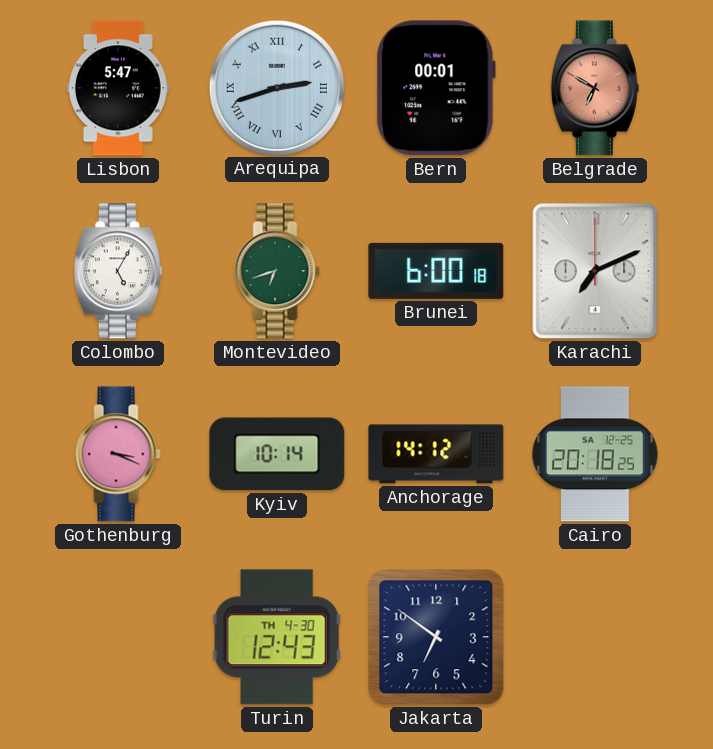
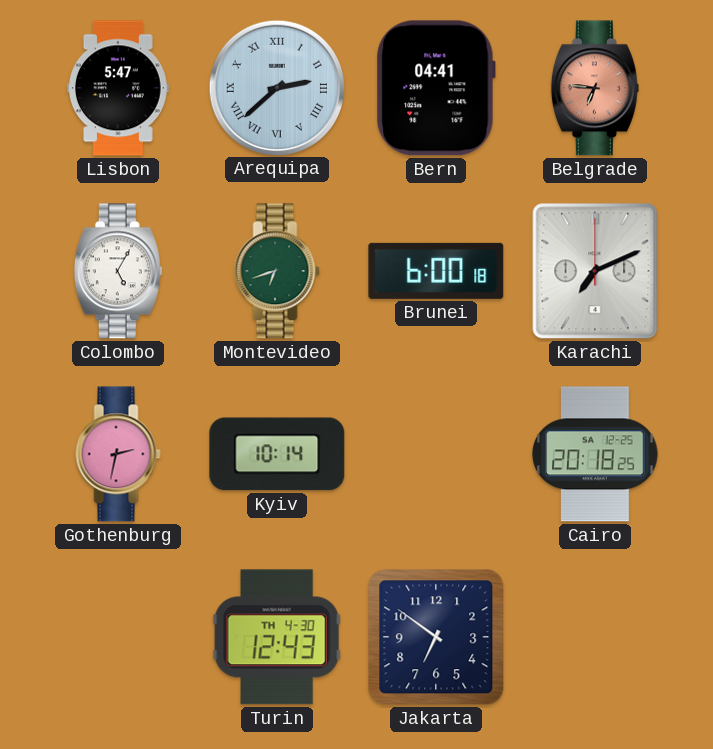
Arequipa: 2:42 -> 2:38 (276, 87)
Bern: 00:01 -> 04:41 (436, 88)
Belgrade: 6:50 -> 6:46 (595, 88)
Gothenburg: 3:19 -> 2:32 (118, 454)
Anchorage: 14:12 -> none (436, 454)
